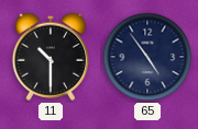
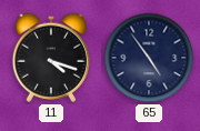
11: 10:30 -> 4:18 (50, 58)
